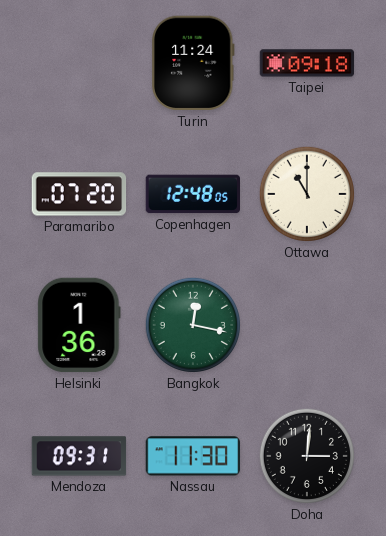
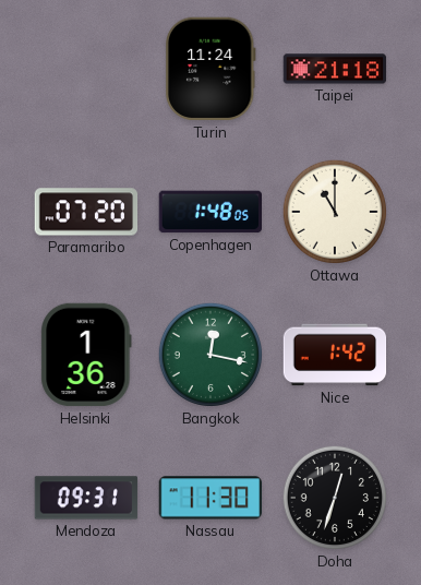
Taipei: 09:18 -> 21:18 (335, 69)
Copenhagen: 12:48 -> 1:48 (211, 212)
Nice: none -> 1:42 (335, 355)
Doha: 3:01 -> 12:33 (335, 498)
